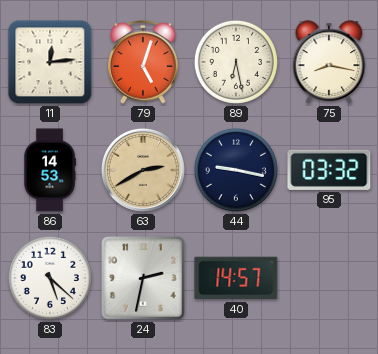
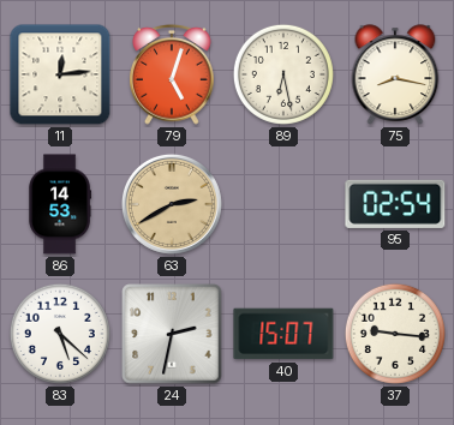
44: 9:17 -> none (236, 170)
95: 03:32 -> 02:54 (395, 204)
40: 14:57 -> 15:07 (283, 334)
37: none -> 9:16 (395, 334)
